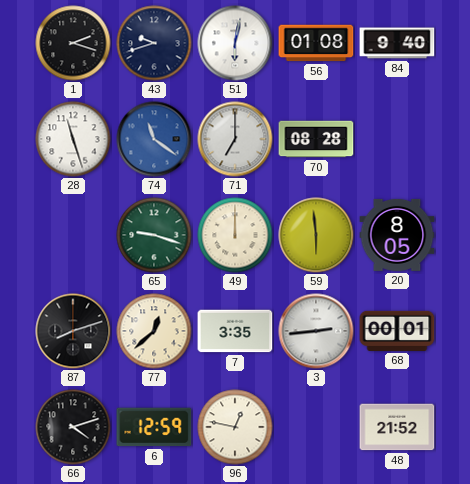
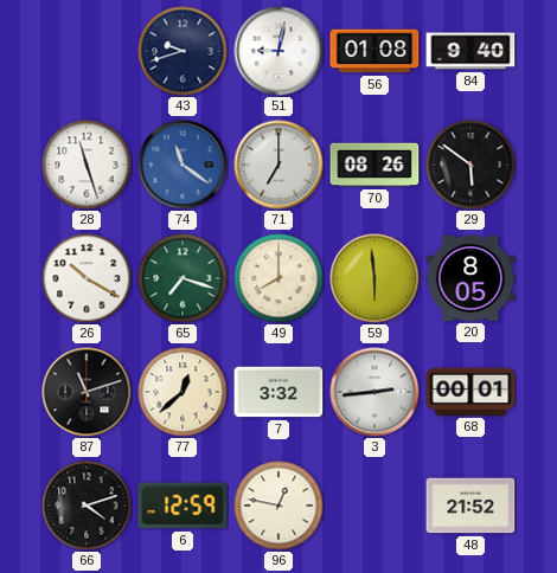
1: 2:18 -> none (73, 43)
51: 6:02 -> 9:02 (278, 51)
70: 08:28 -> 08:26 (374, 165)
29: none -> 5:51 (470, 165)
26: none -> 10:20 (87, 278)
65: 9:18 -> 7:18 (183, 278)
49: 12:00 -> 8:00 (278, 278)
87: 8:12 -> 11:12 (87, 392)
7: 3:35 -> 3:32 (278, 392)
